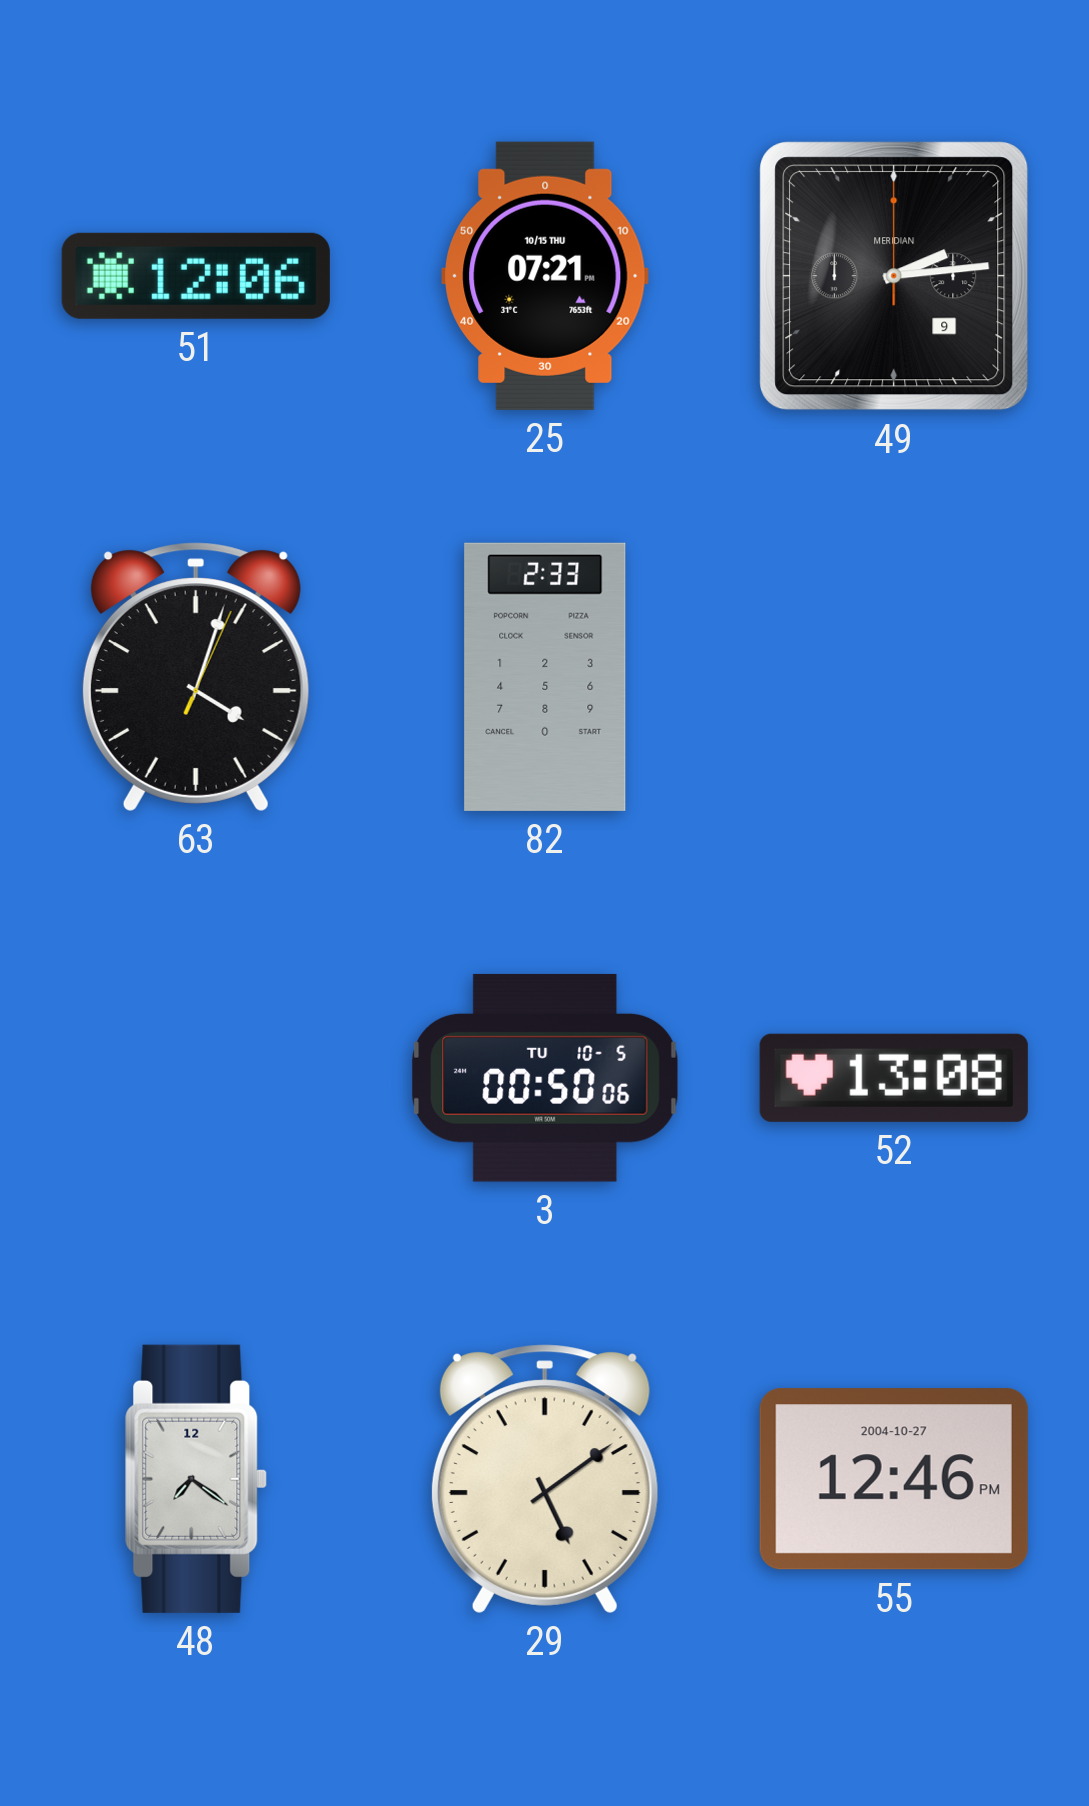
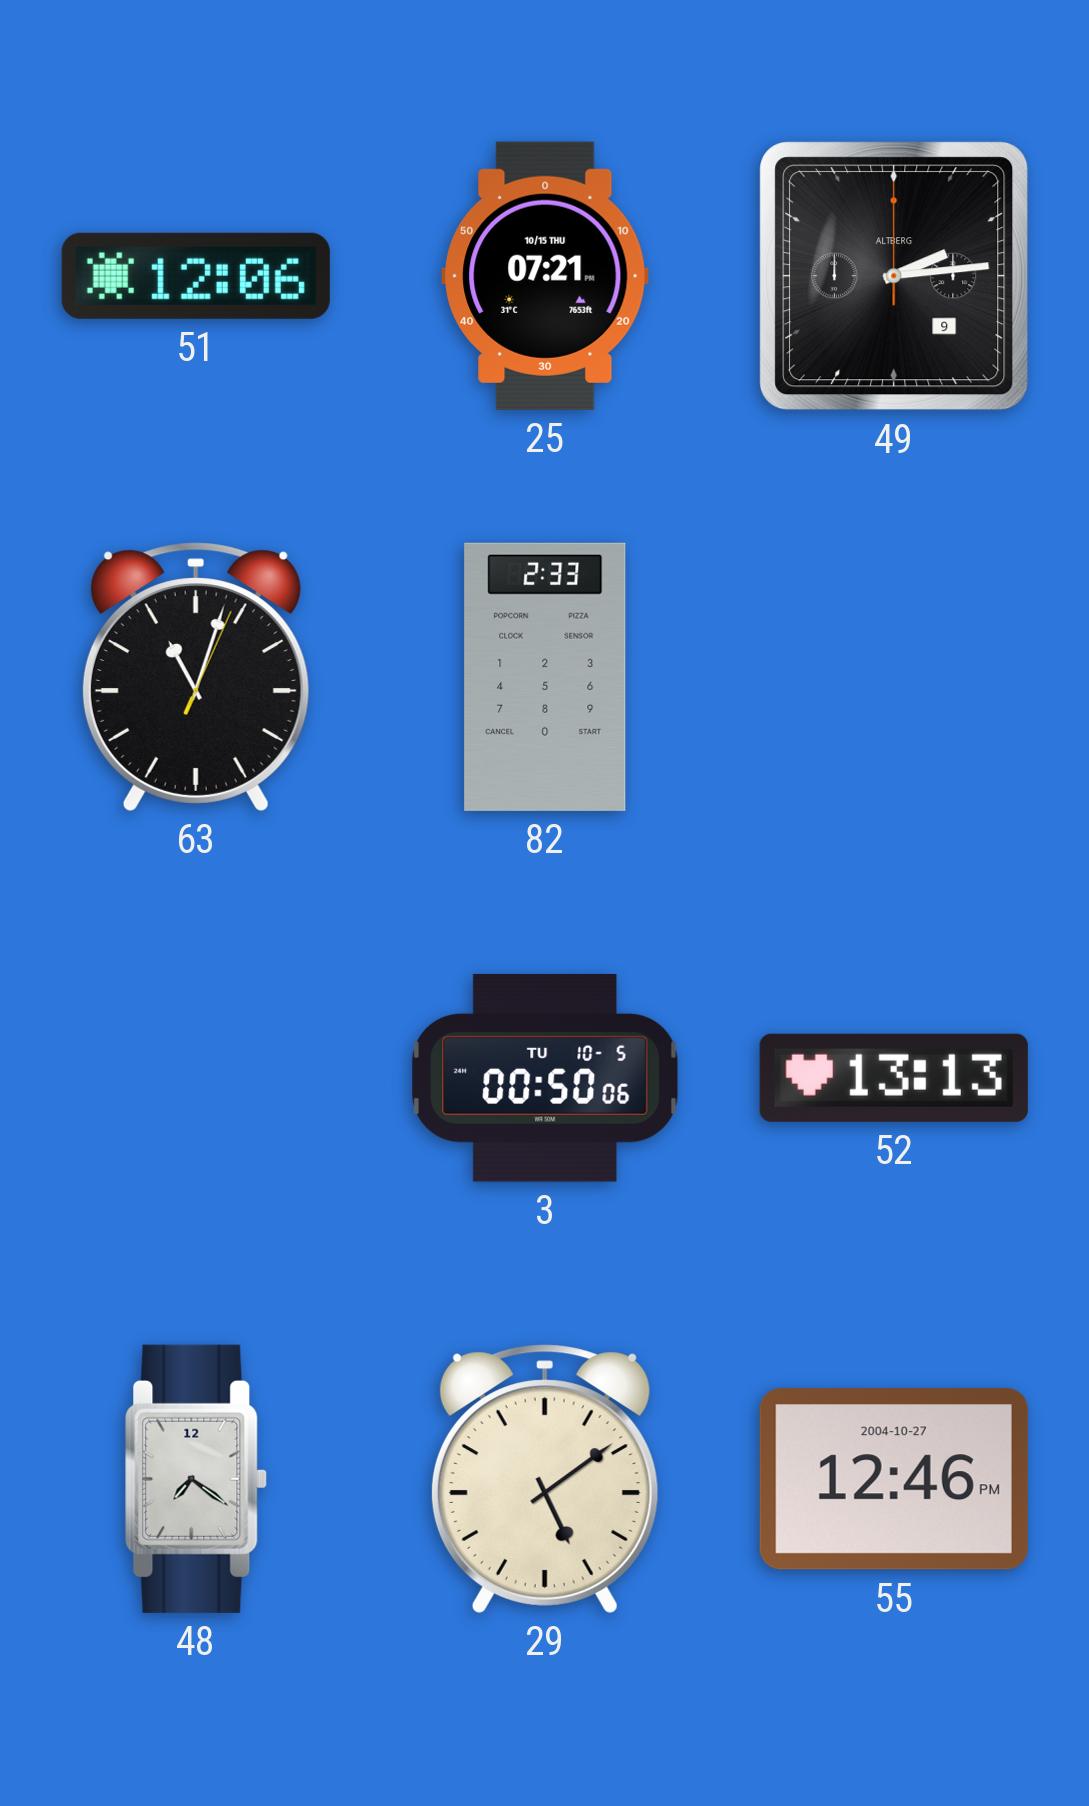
49 brand: MERIDIAN -> ALTBERG (894, 276)
63: 4:03 -> 11:03 (196, 677)
52: 13:08 -> 13:13 (894, 1078)
